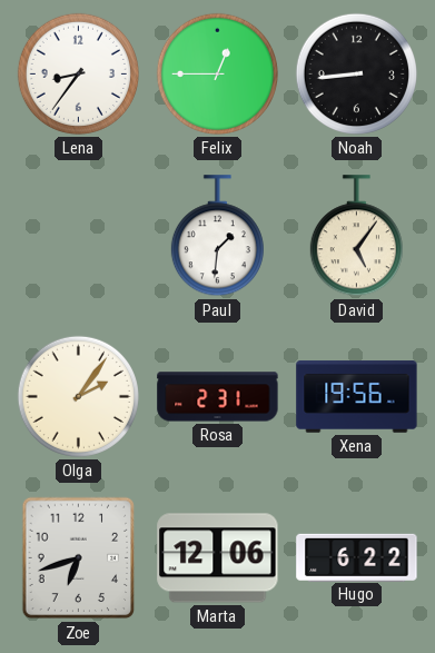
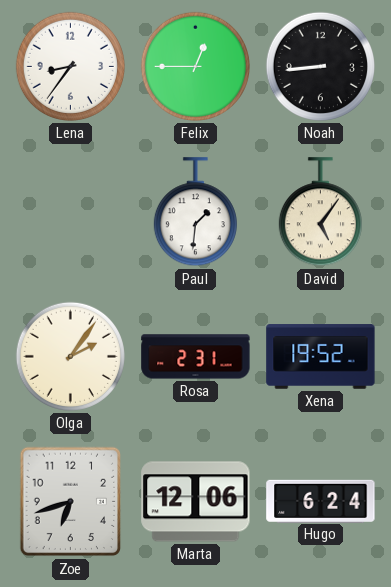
Xena: 19:56 -> 19:52 (321, 357)
Hugo: 6:22 -> 6:24 (321, 501)
